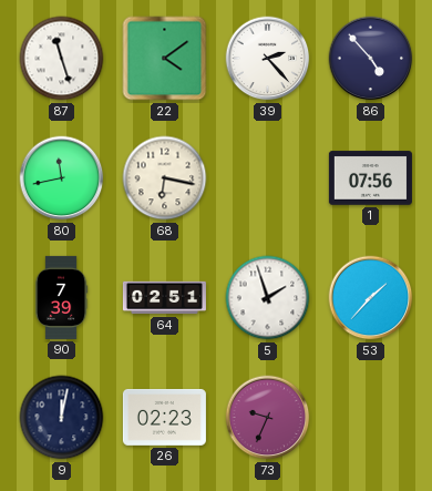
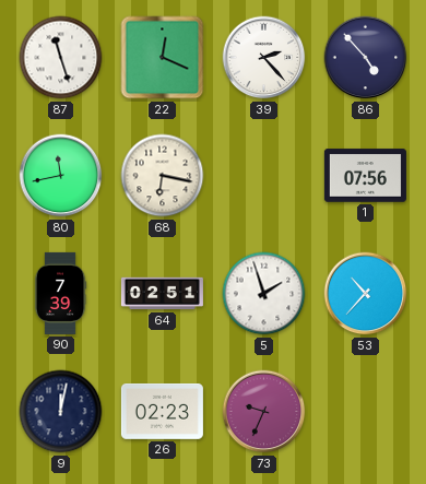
22: 4:09 -> 12:19 (163, 58)
53: 1:37 -> 10:37 (366, 294)
